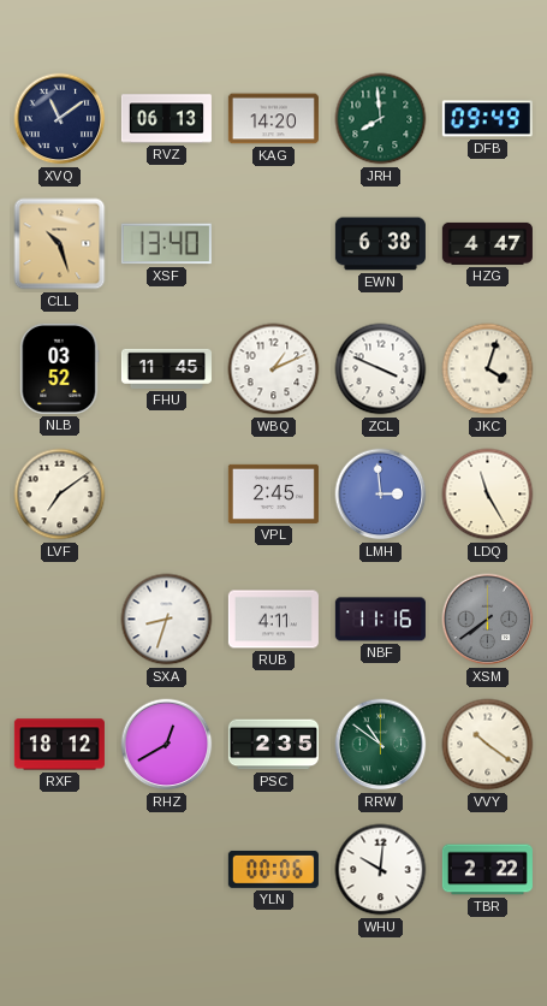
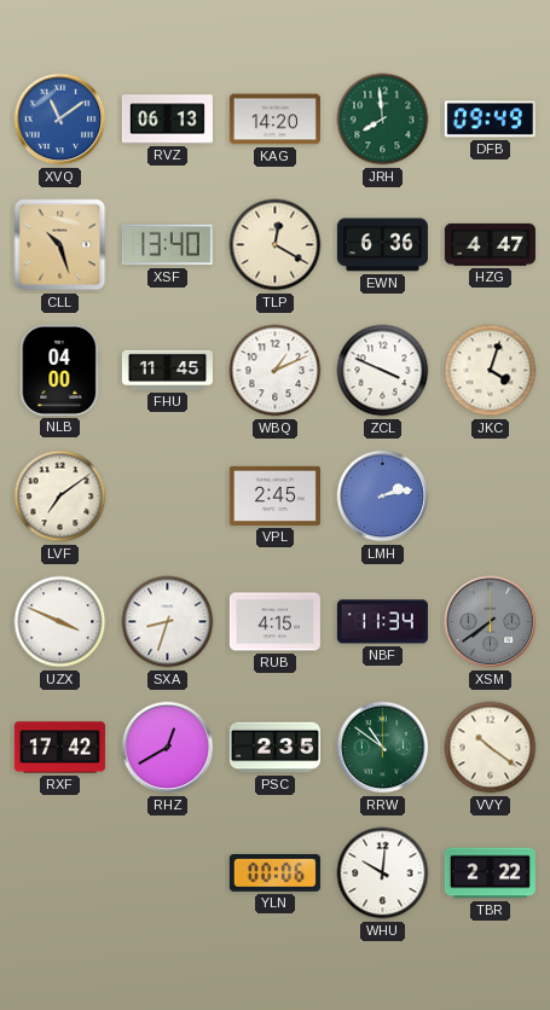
XVQ dial: navy -> blue (60, 120)
TLP: none -> 12:20 (276, 245)
EWN: 6:38 -> 6:36 (382, 245)
NLB: 03:52 -> 04:00 (60, 370)
LMH: 2:59 -> 2:13 (383, 497)
LDQ: 11:25 -> none (488, 495)
UZX: none -> 3:49 (60, 622)
RUB: 4:11 -> 4:15 (274, 622)
NBF: 11:16 -> 11:34 (382, 622)
RXF: 18:12 -> 17:42 (59, 748)
